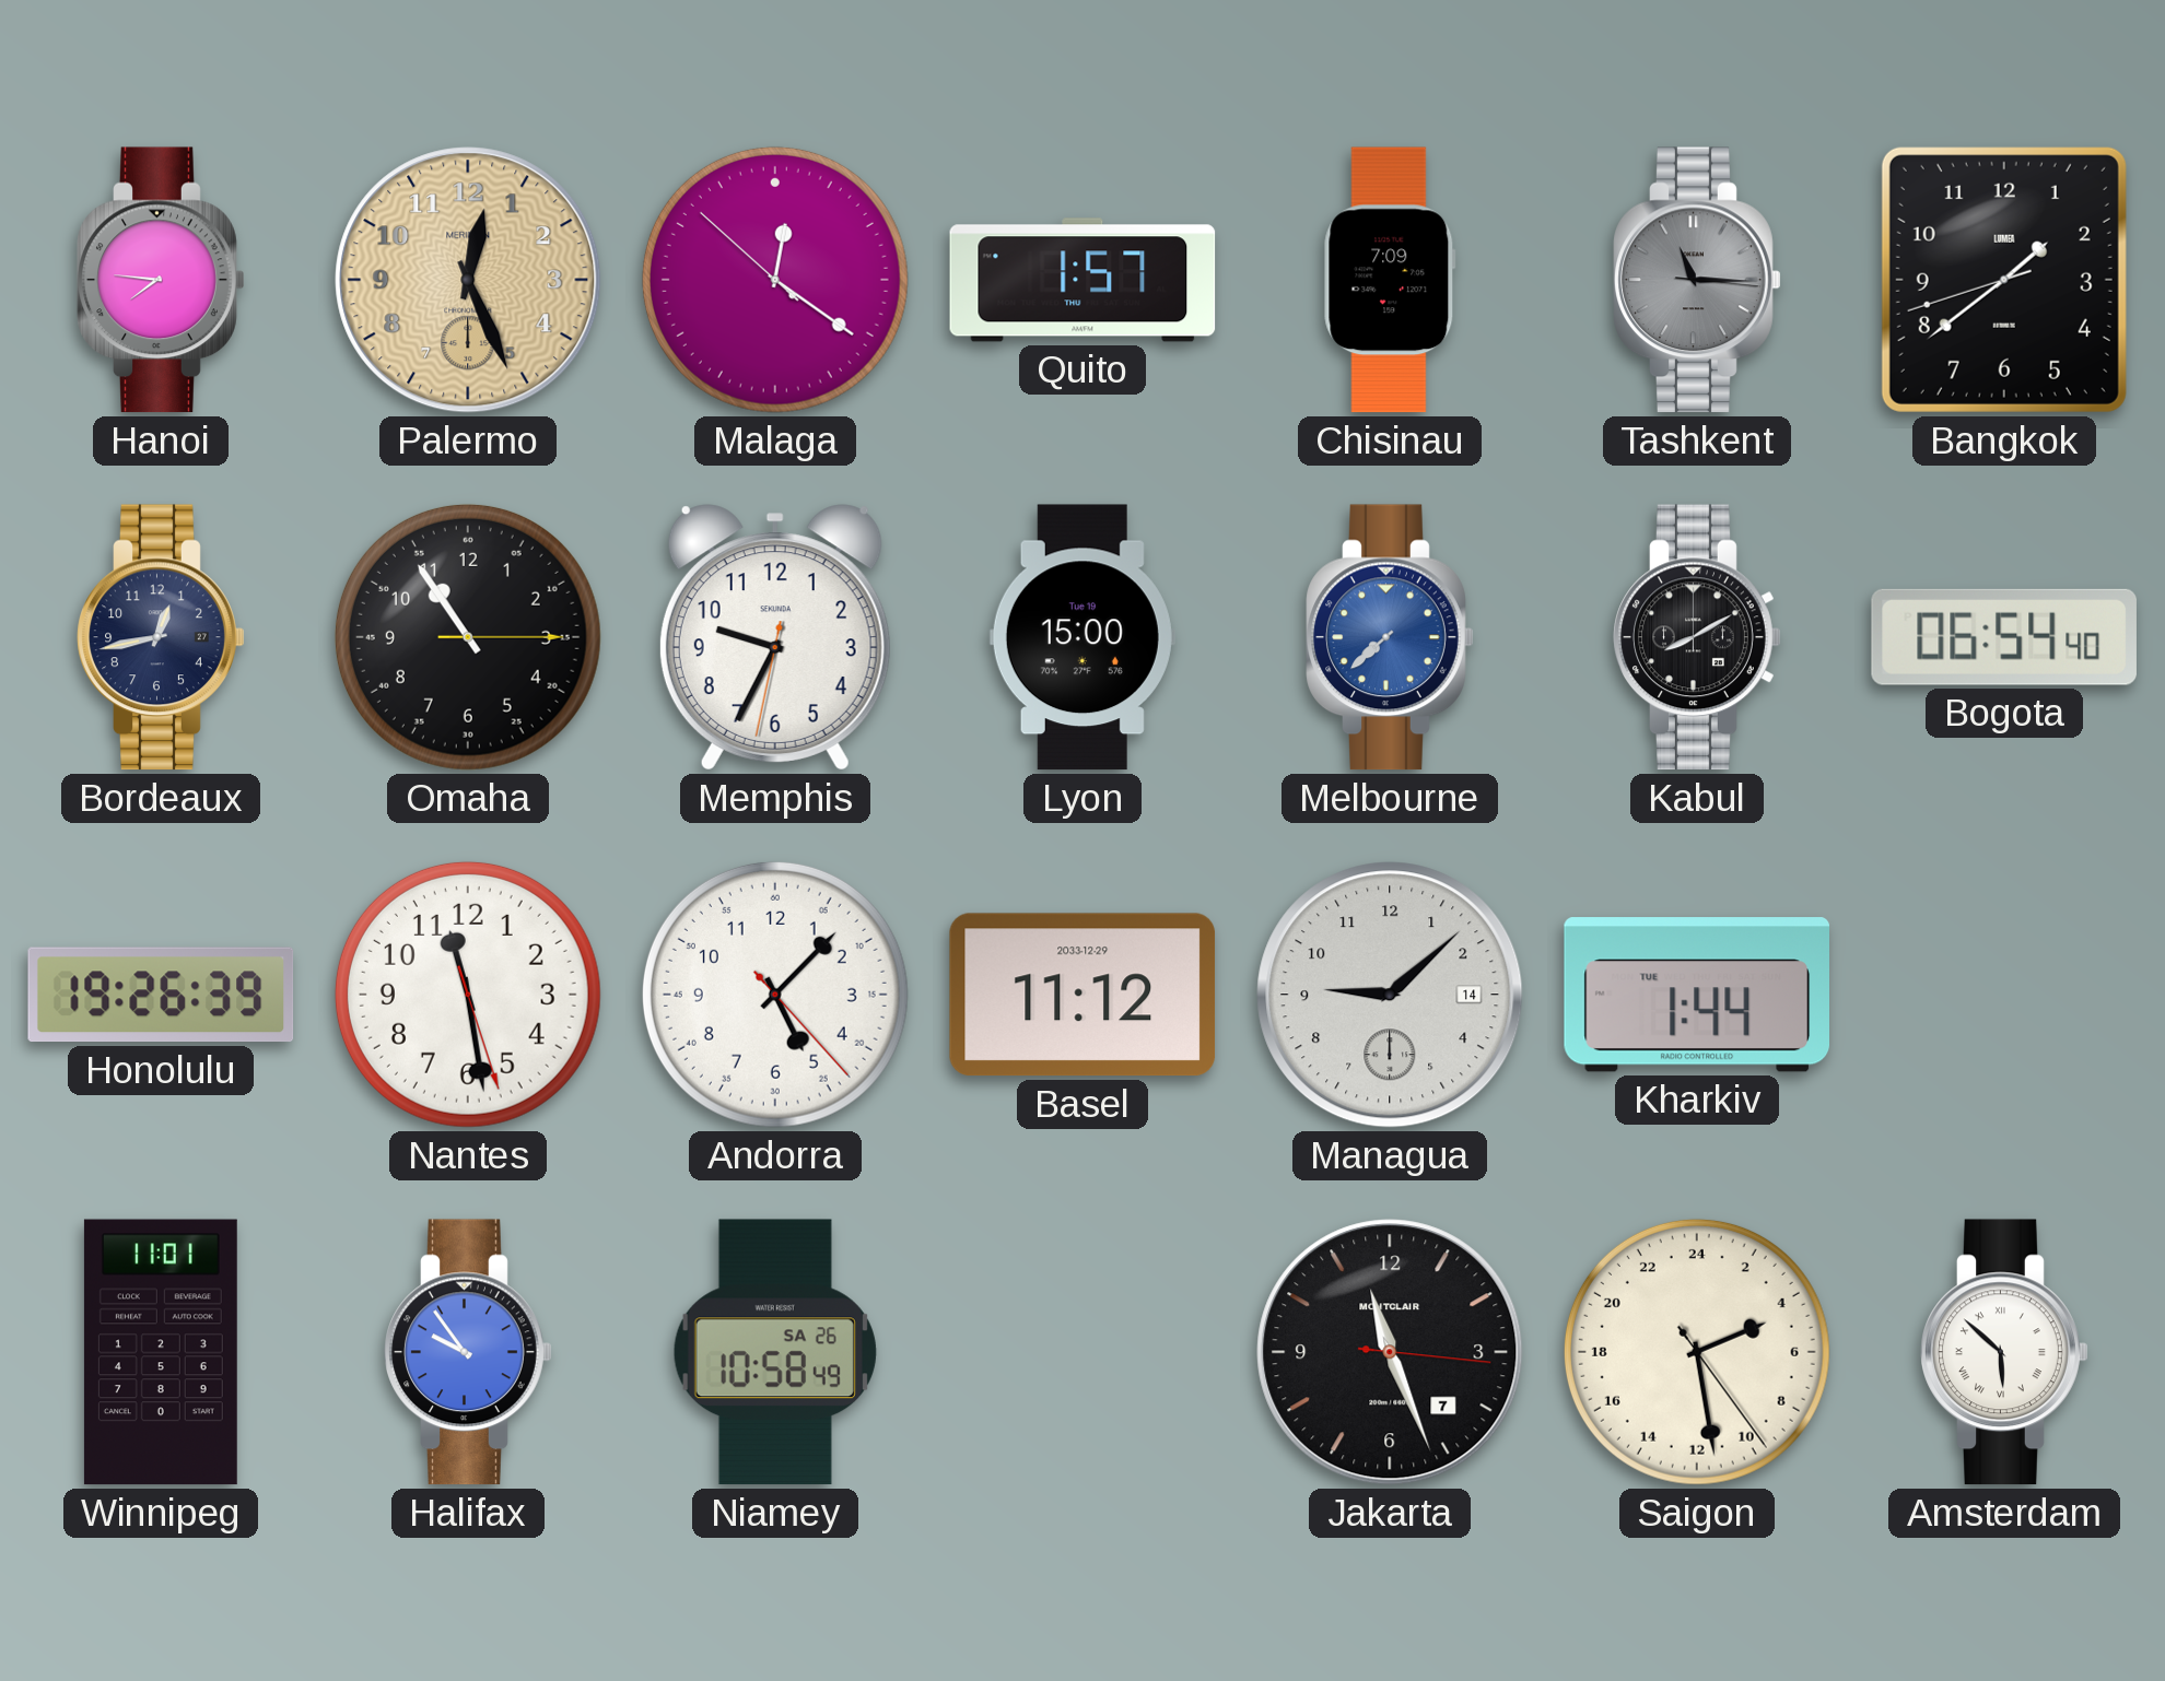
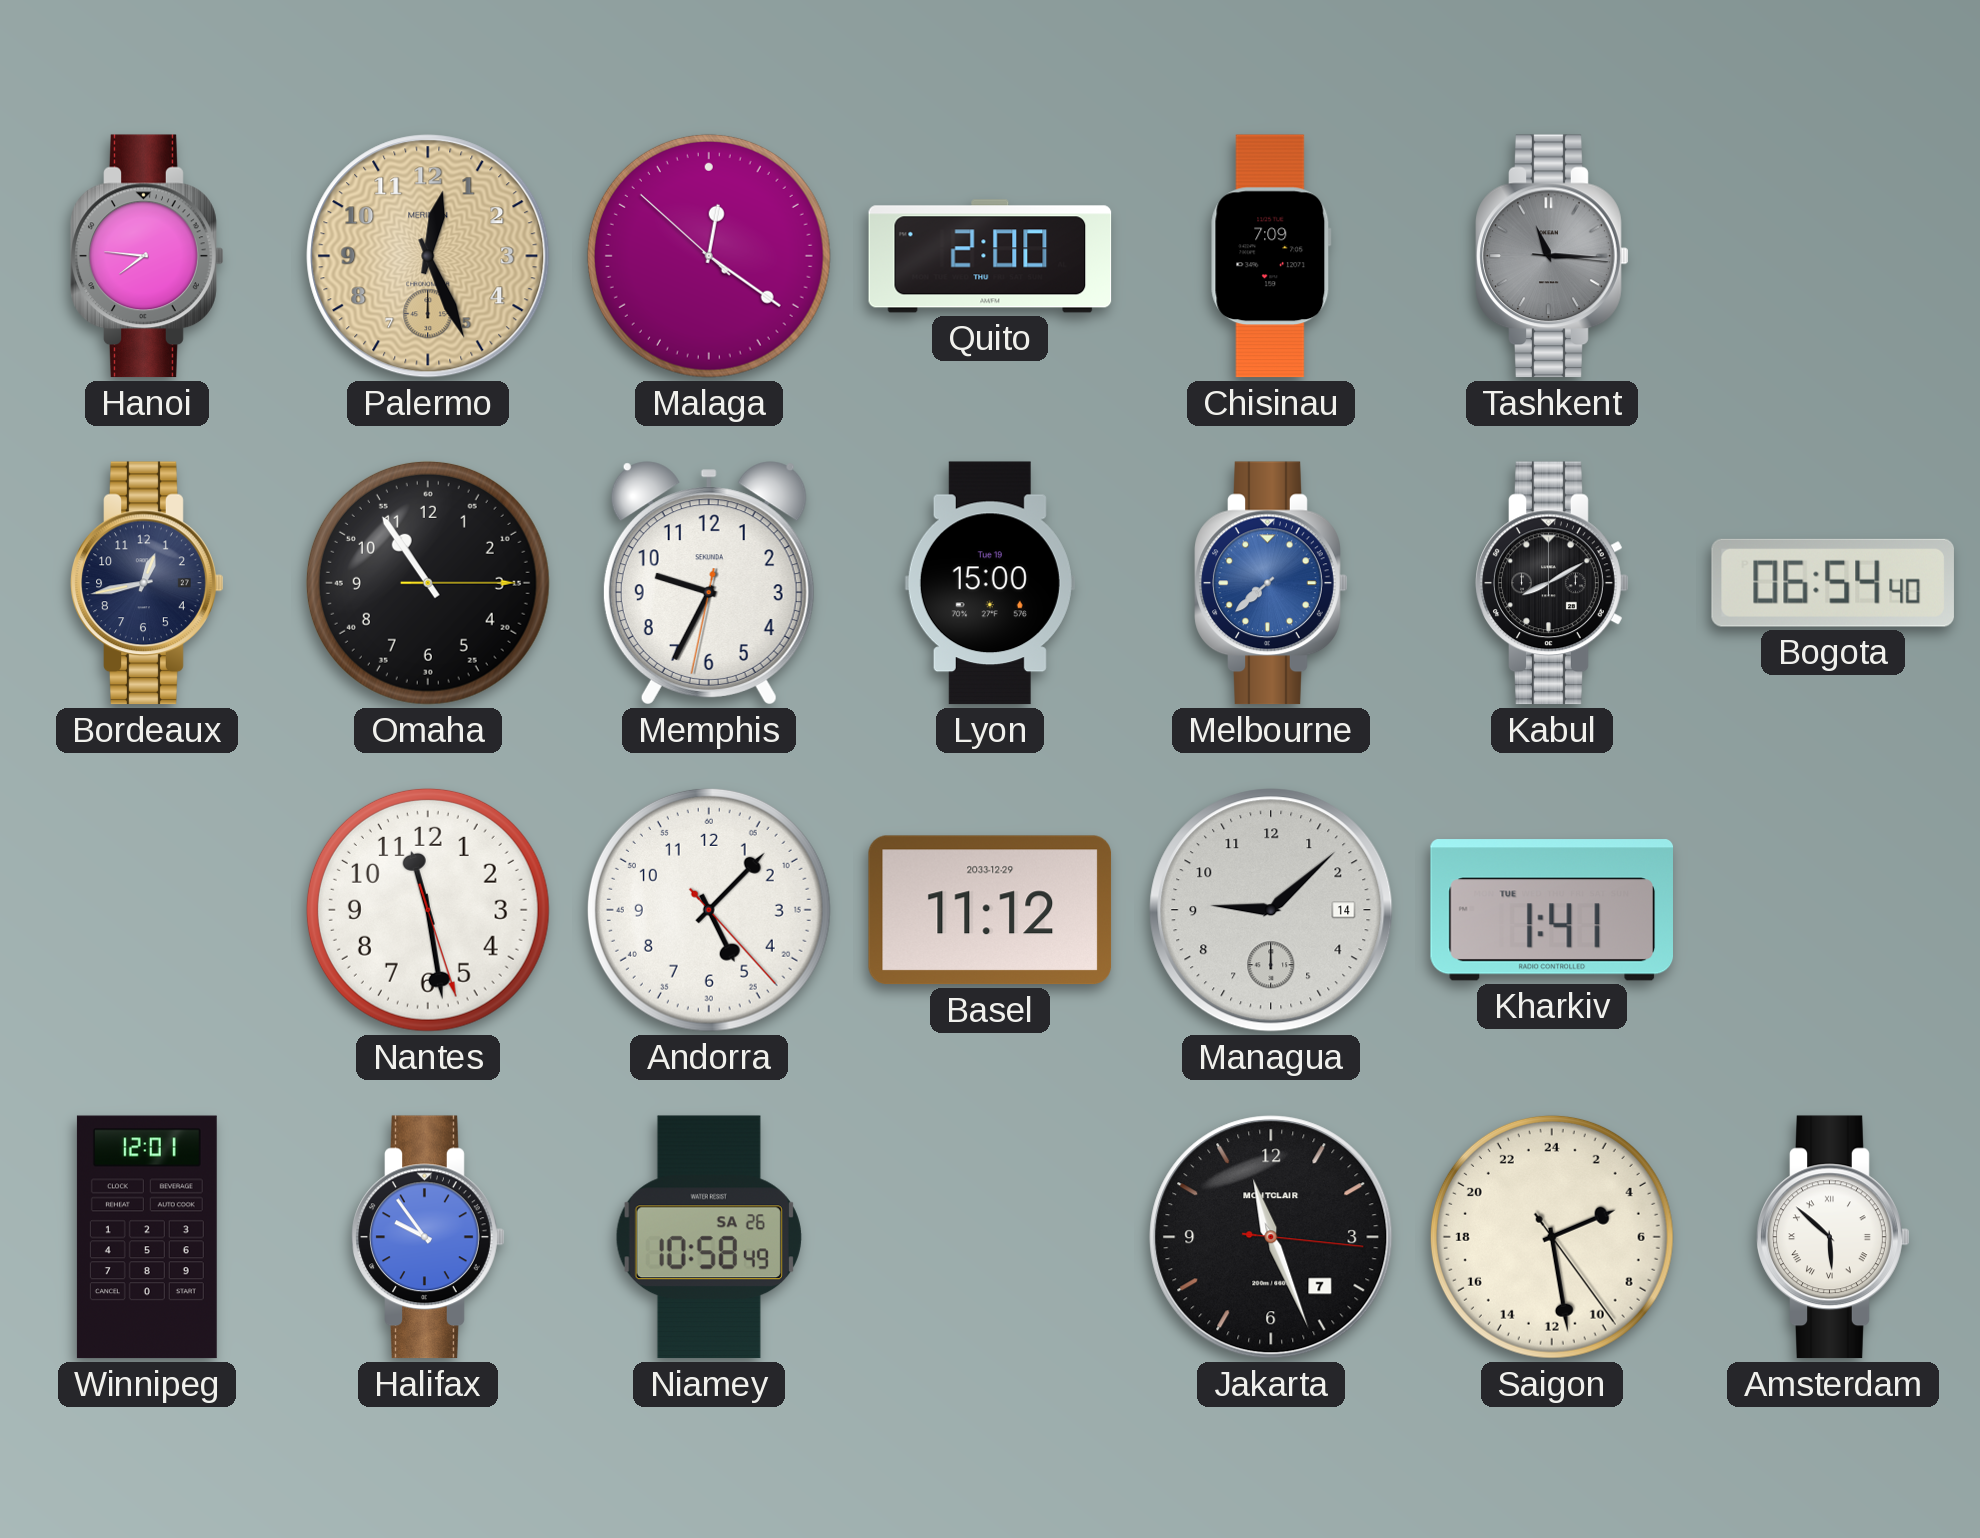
Quito: 1:57 -> 2:00 (990, 256)
Bangkok: 1:38 -> none (2004, 280)
Honolulu: 19:26 -> none (161, 995)
Kharkiv: 1:44 -> 1:41 (1551, 910)
Winnipeg: 11:01 -> 12:01 (147, 1237)
